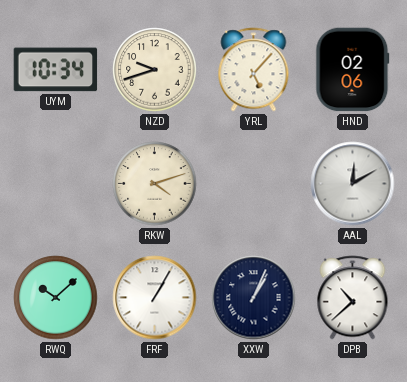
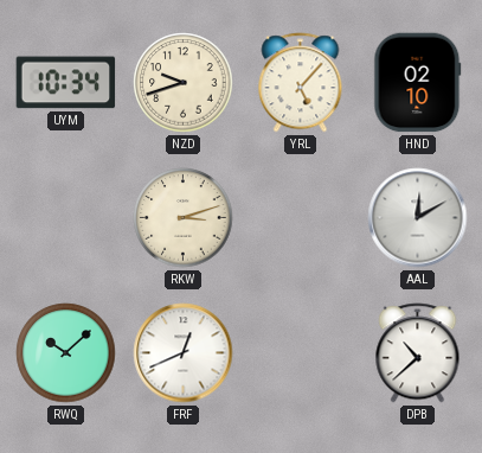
HND: 02:06 -> 02:10 (418, 83)
RKW: 4:12 -> 3:12 (184, 218)
FRF: 1:05 -> 12:41 (184, 353)
XXW: 1:04 -> none (254, 298)
